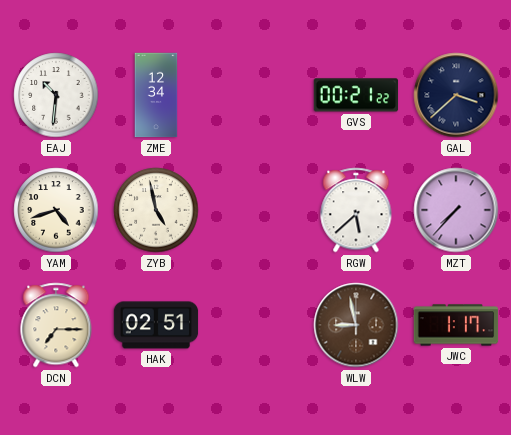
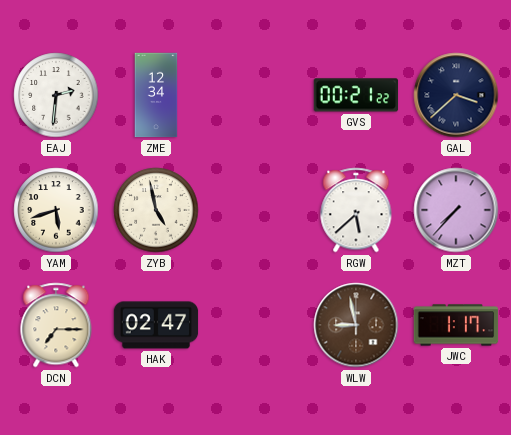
EAJ: 10:31 -> 2:31 (56, 95)
YAM: 4:42 -> 5:42 (56, 210)
HAK: 02:51 -> 02:47 (156, 325)
